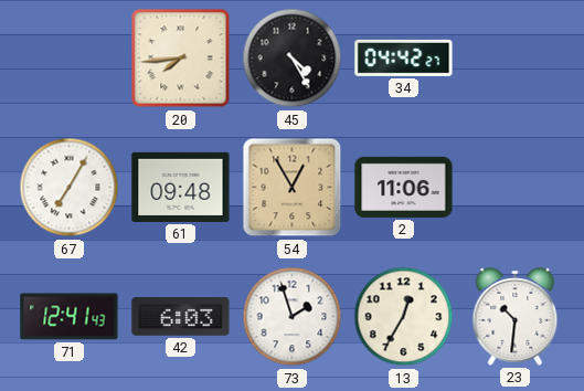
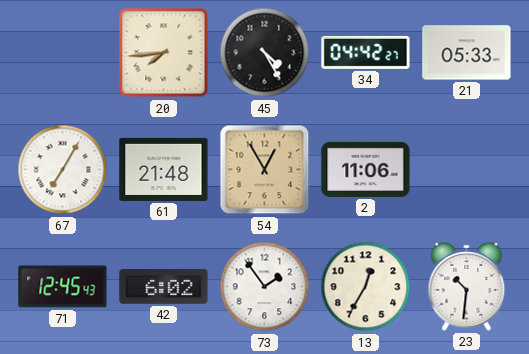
21: none -> 05:33 (467, 53)
61: 09:48 -> 21:48 (164, 169)
71: 12:41 -> 12:45 (63, 287)
42: 6:03 -> 6:02 (164, 287)
73: 1:57 -> 1:54 (265, 287)
